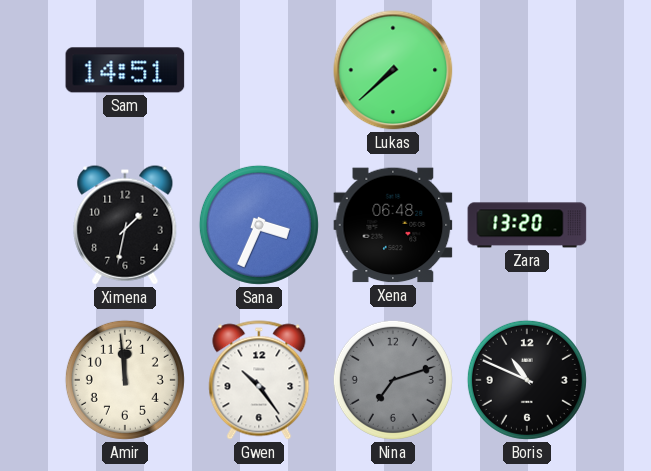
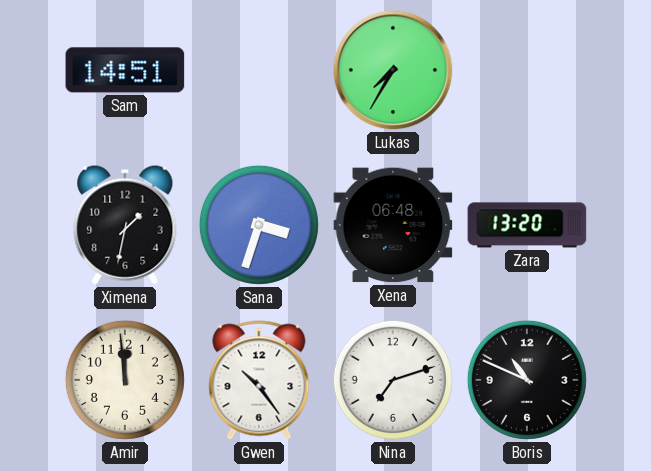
Lukas: 7:38 -> 7:35 (393, 70)
Sana: 3:34 -> 3:33 (259, 225)
Nina dial: grey -> white (393, 380)
